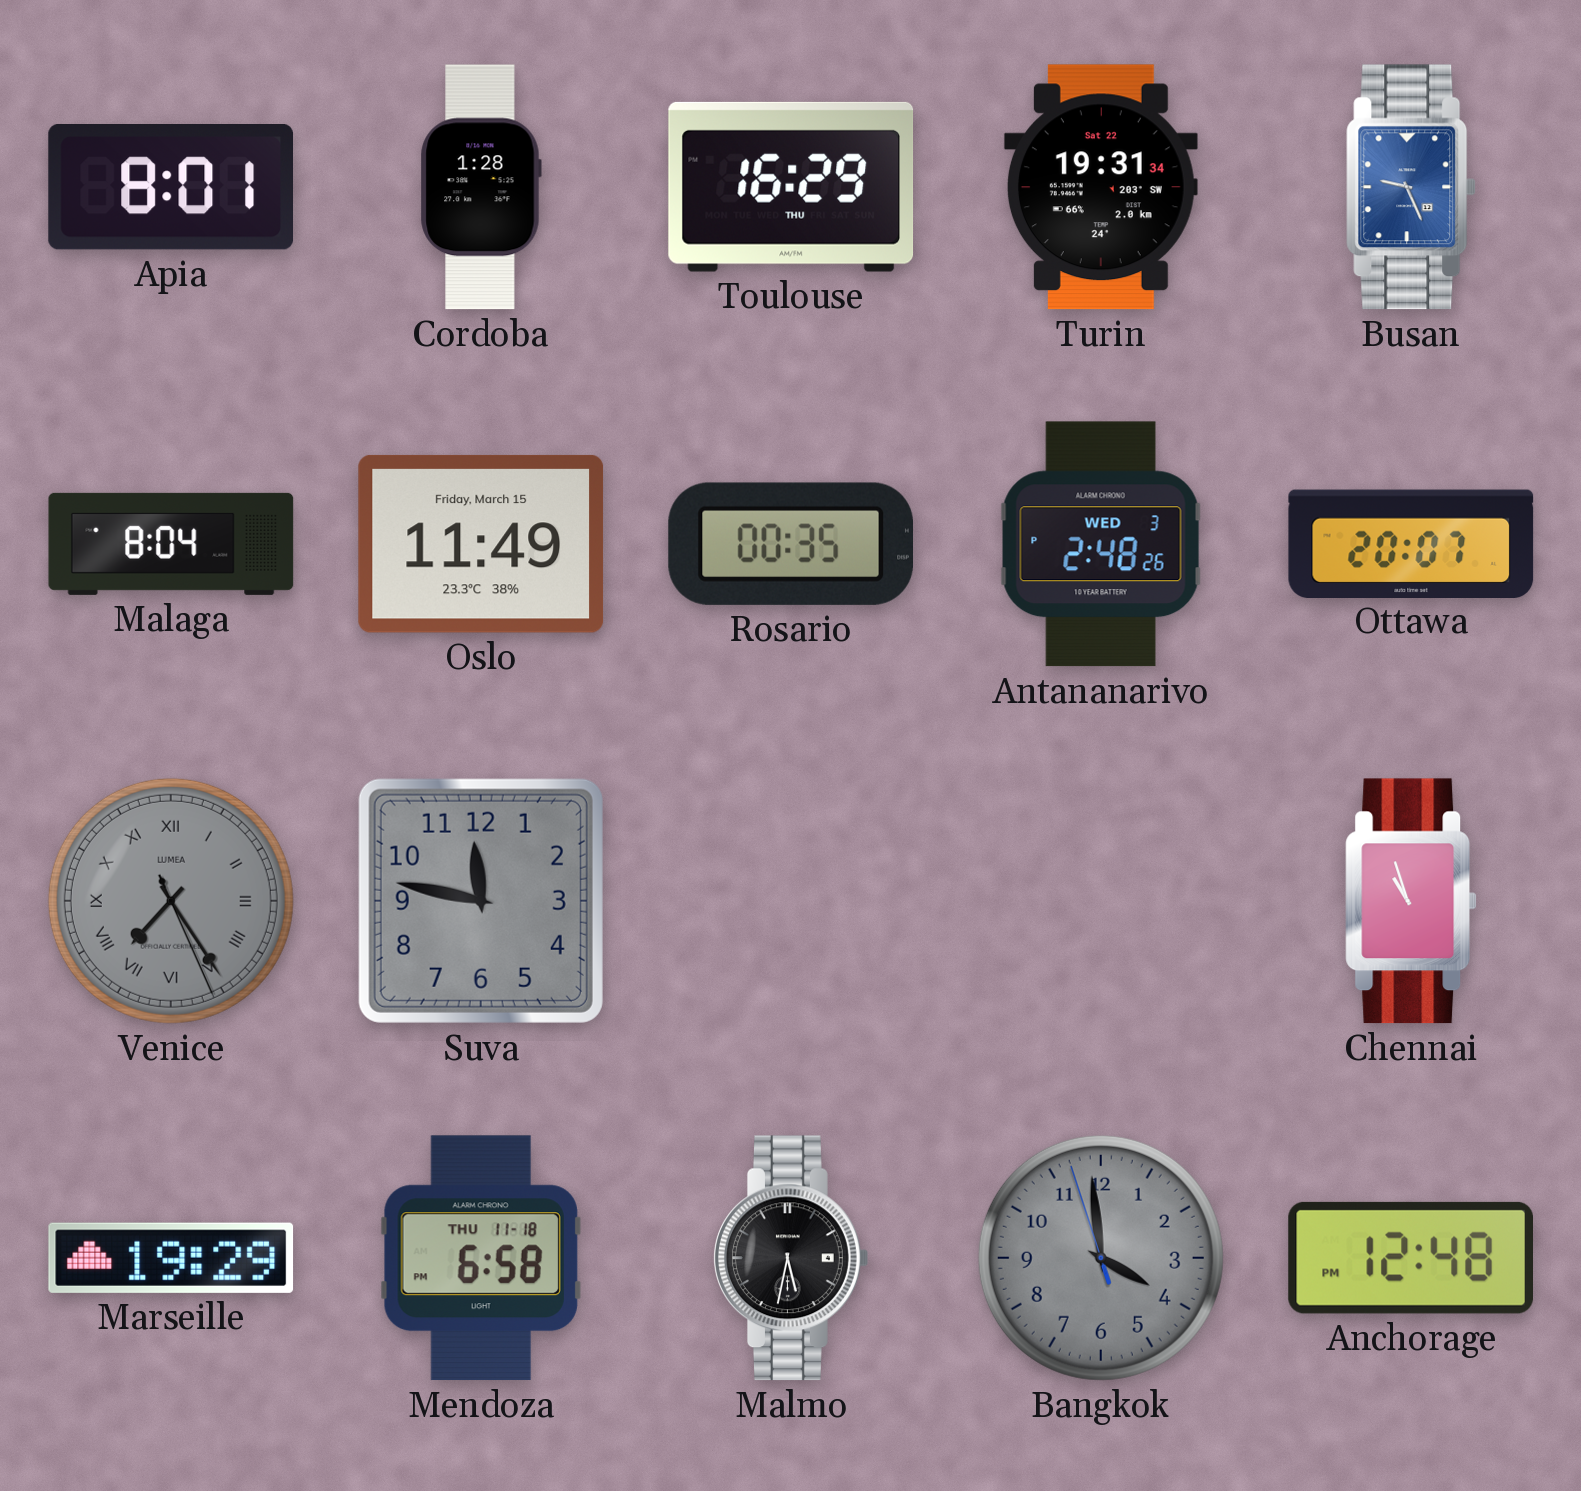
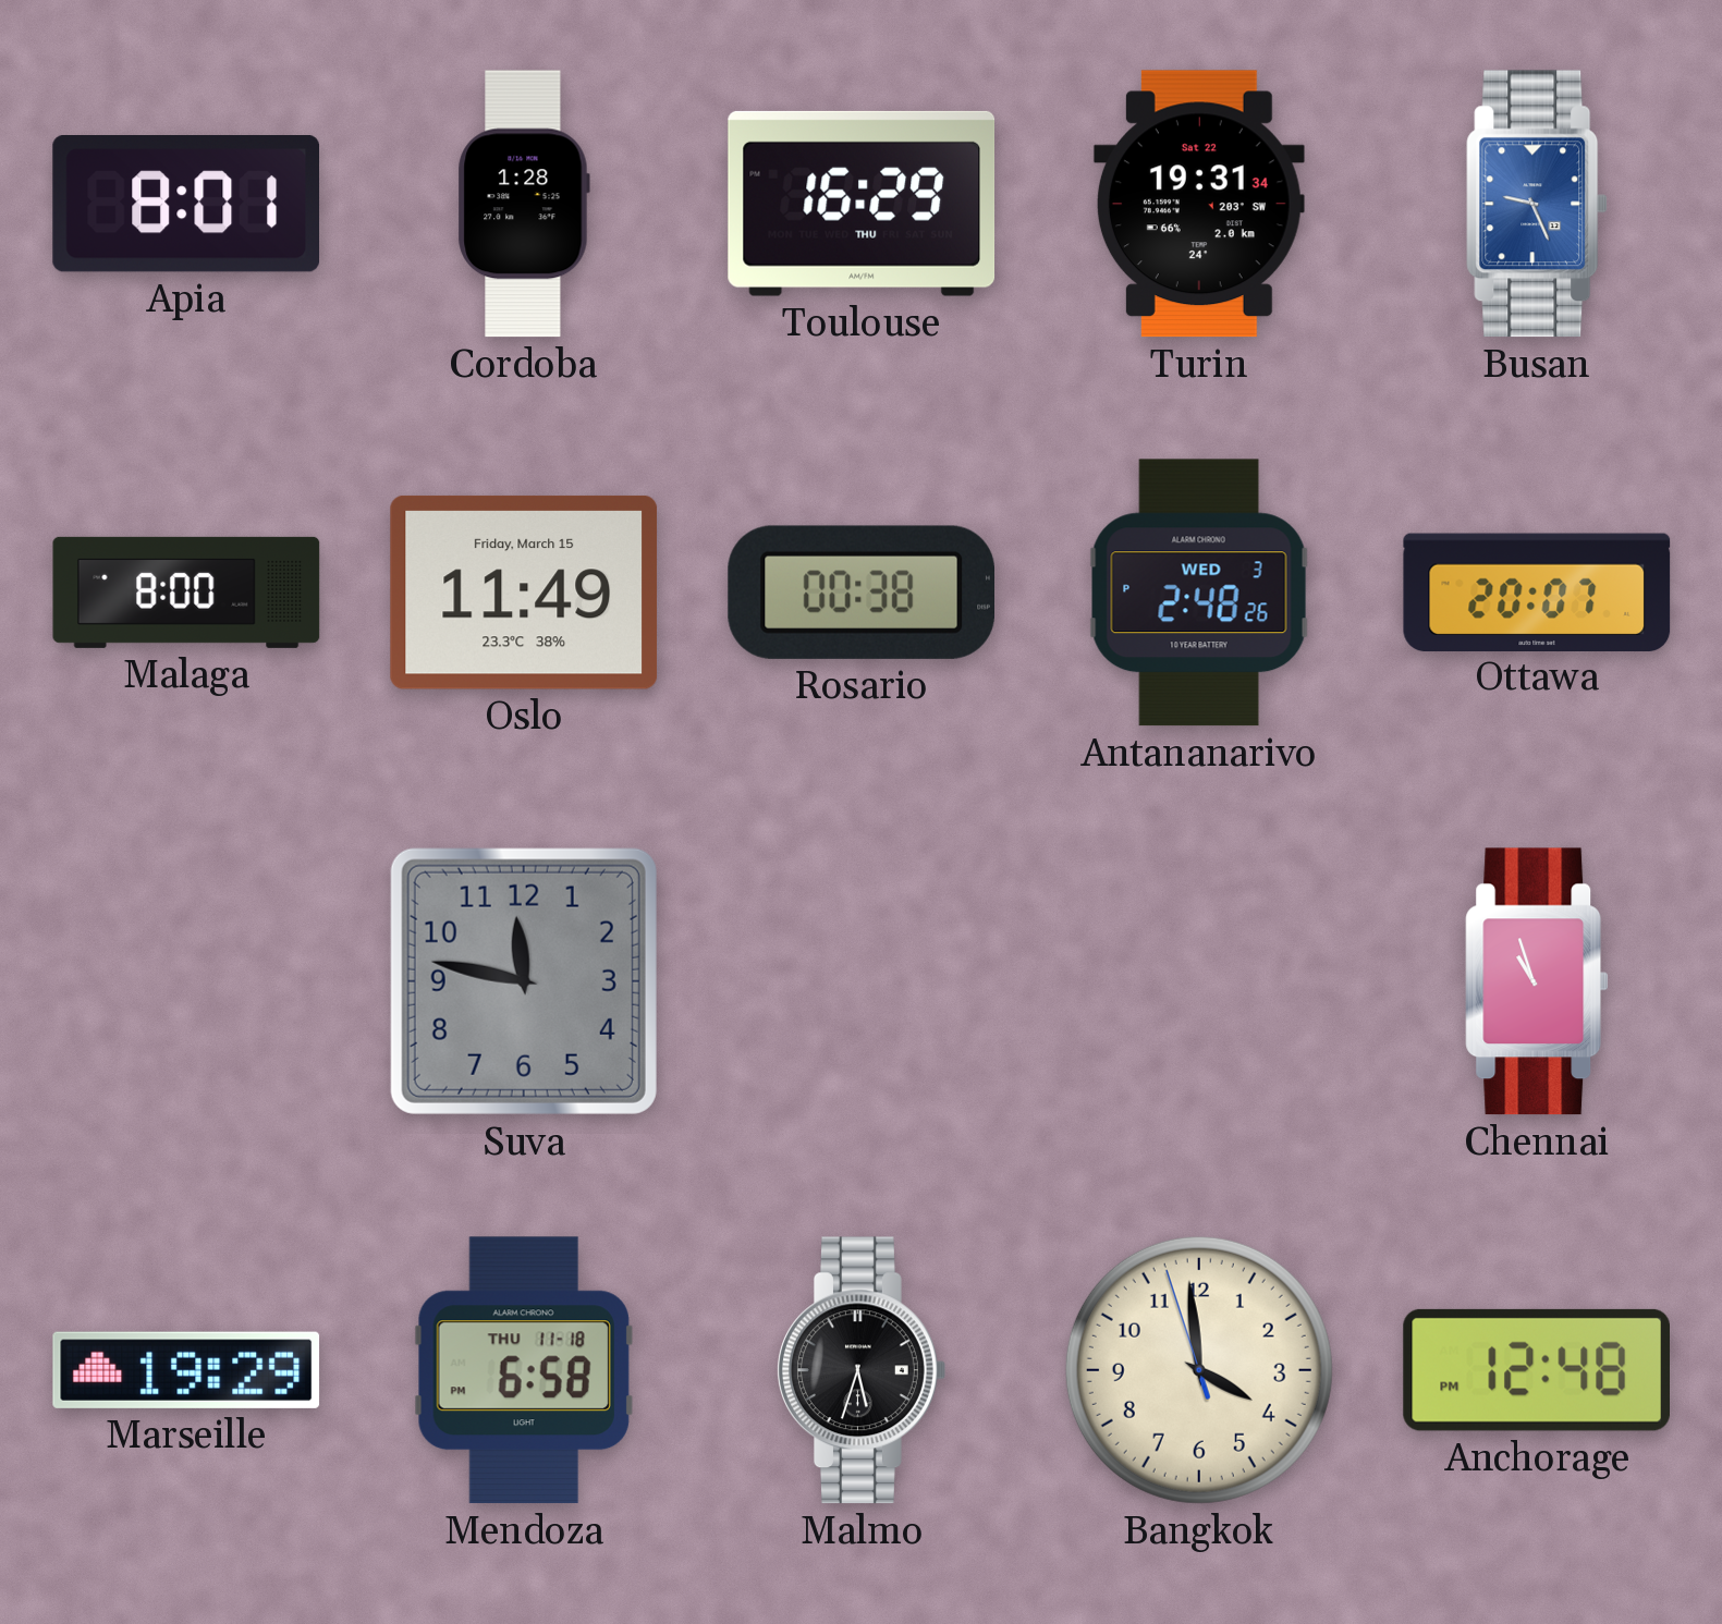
Malaga: 8:04 -> 8:00 (186, 593)
Rosario: 00:35 -> 00:38 (860, 593)
Venice: 7:24 -> none (171, 901)
Malmo: 5:32 -> 5:33 (862, 1370)
Bangkok dial: grey -> cream (1199, 1370)
